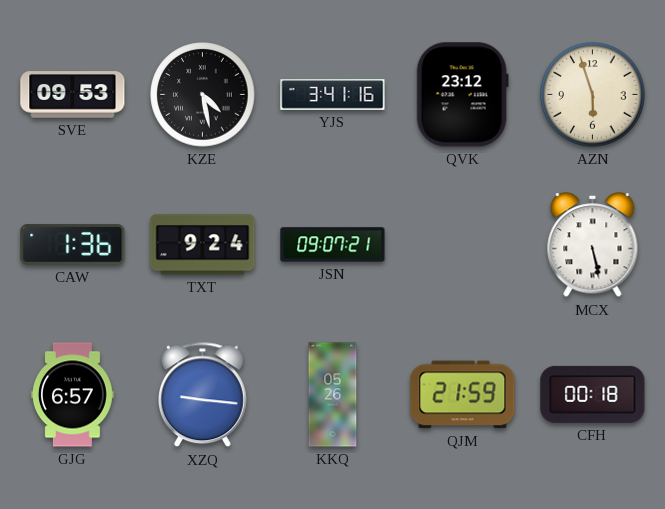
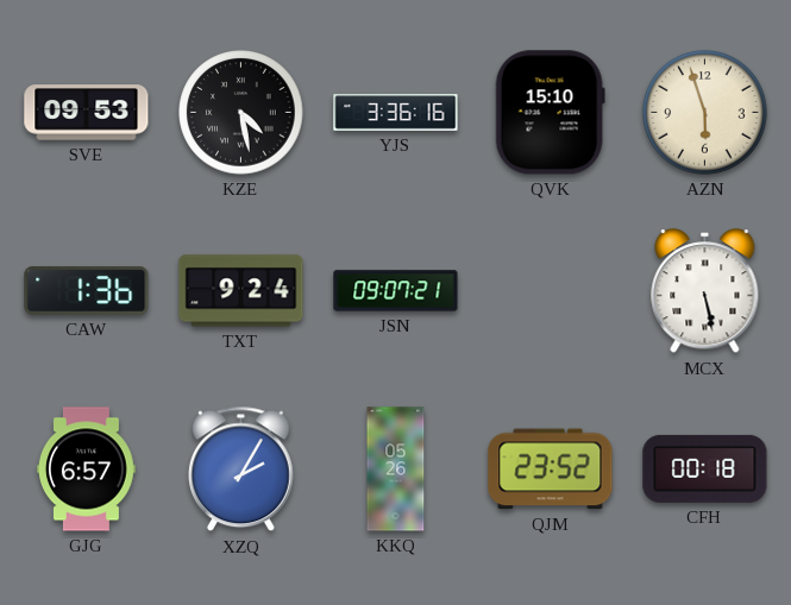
YJS: 3:41 -> 3:36 (396, 113)
QVK: 23:12 -> 15:10 (550, 113)
XZQ: 9:16 -> 2:05 (240, 469)
QJM: 21:59 -> 23:52 (551, 469)
